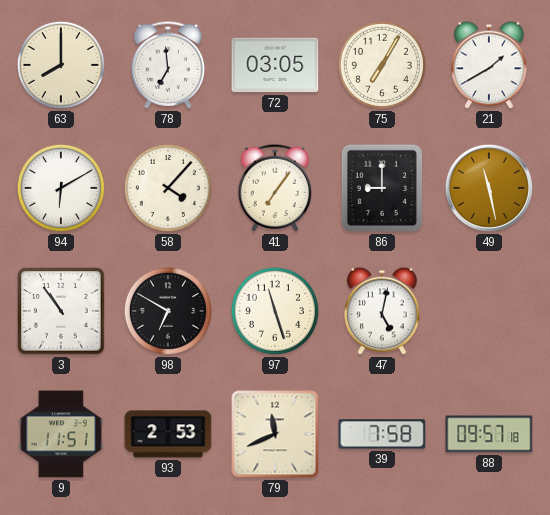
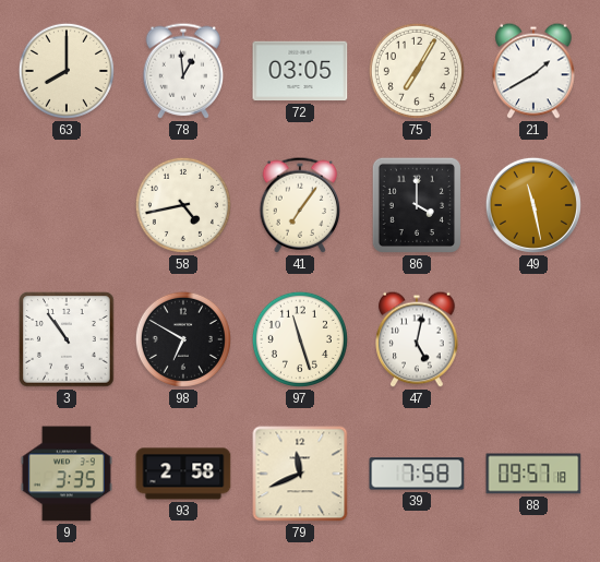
78: 6:59 -> 12:59 (183, 71)
94: 6:10 -> none (61, 188)
58: 4:07 -> 4:43 (183, 205)
86: 9:00 -> 4:00 (417, 205)
9: 11:51 -> 3:35 (67, 474)
93: 2:53 -> 2:58 (183, 474)
